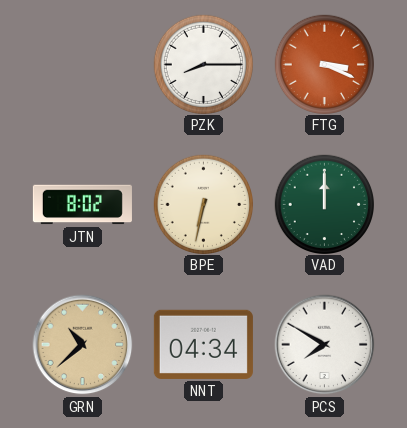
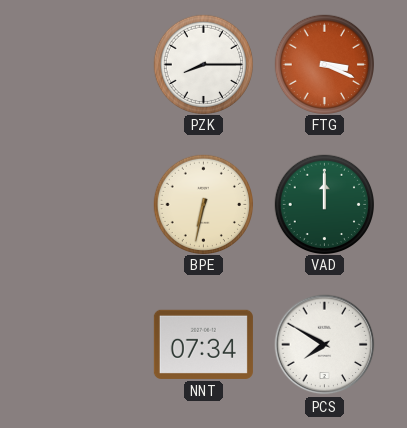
JTN: 8:02 -> none (82, 205)
GRN: 10:38 -> none (83, 345)
NNT: 04:34 -> 07:34 (203, 344)
